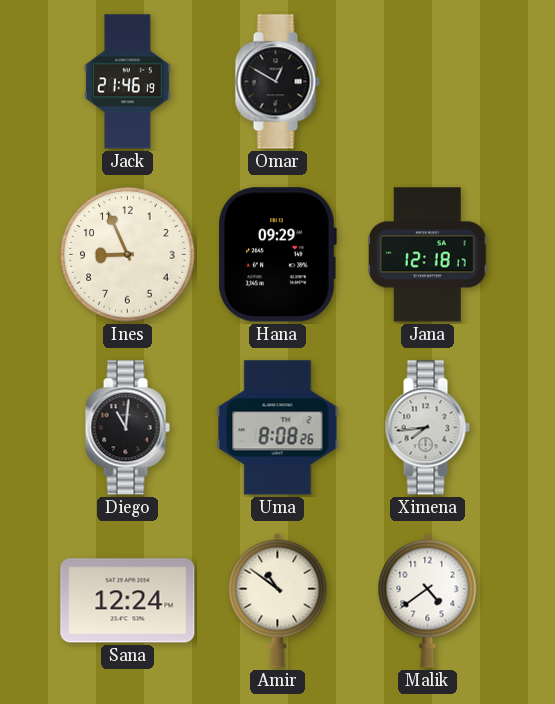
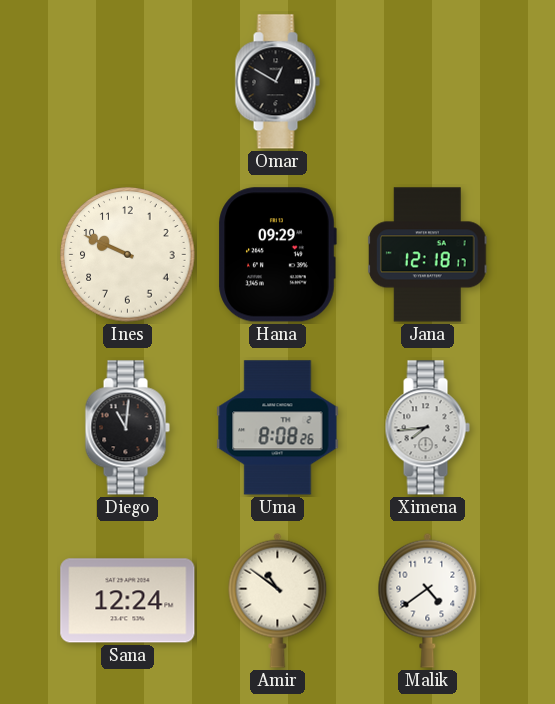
Jack: 21:46 -> none (127, 82)
Ines: 8:56 -> 9:49 (128, 255)
